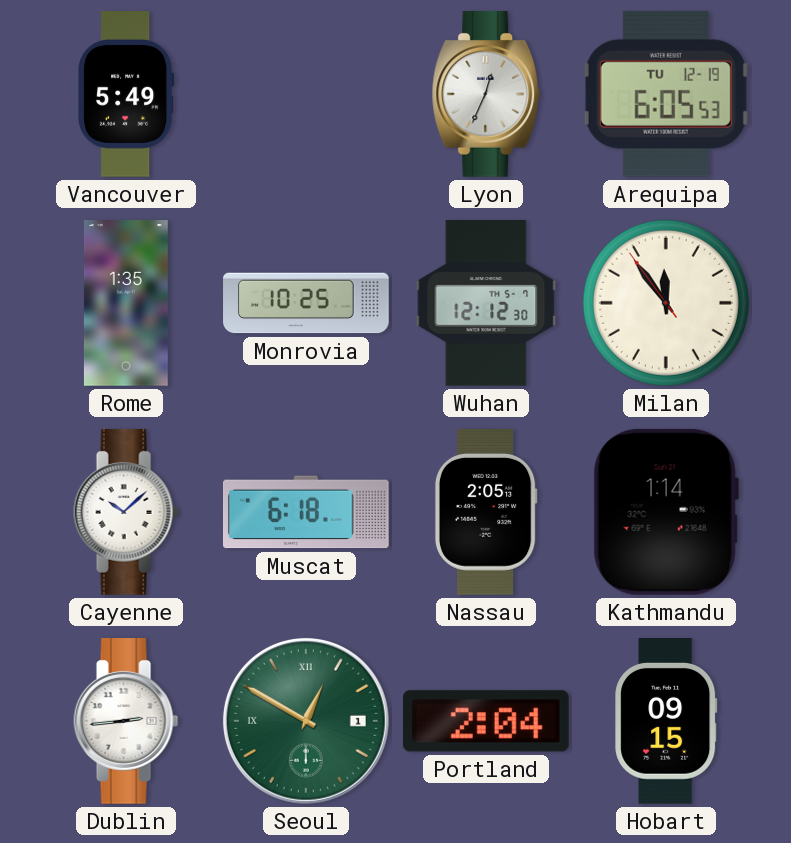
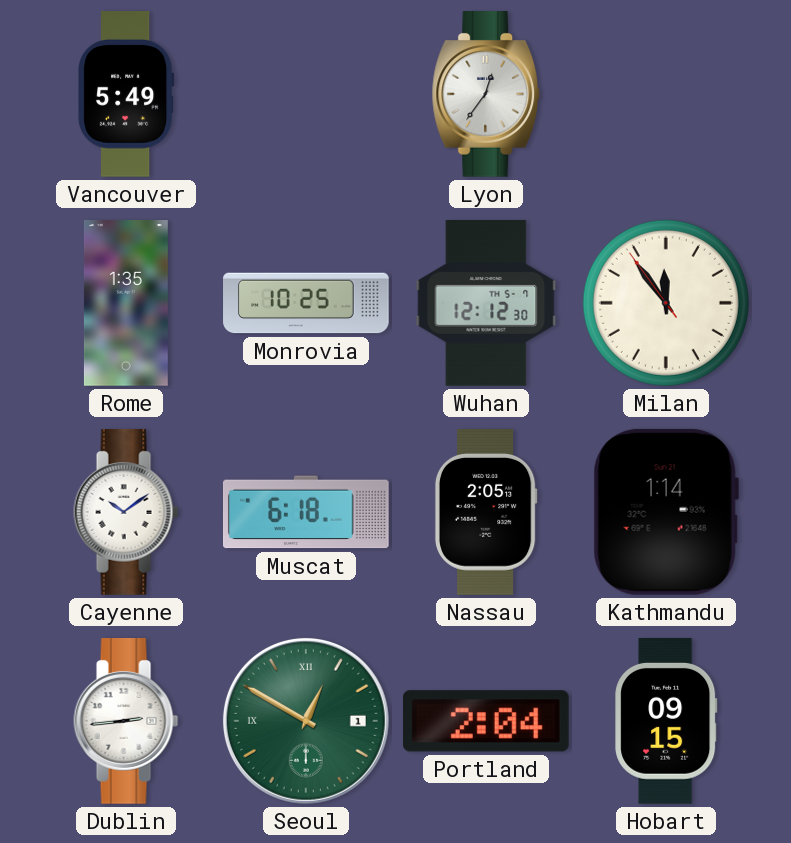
Lyon: 12:34 -> 12:36 (486, 95)
Arequipa: 6:05 -> none (666, 94)
Cayenne: 10:08 -> 10:09 (126, 513)
